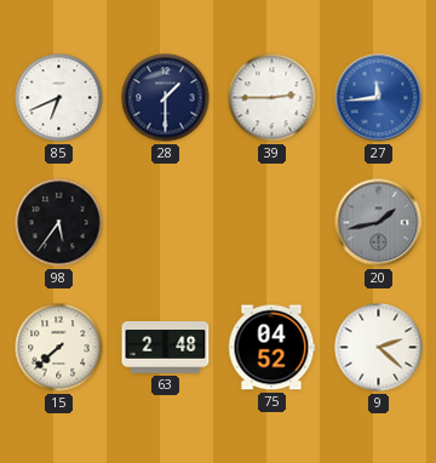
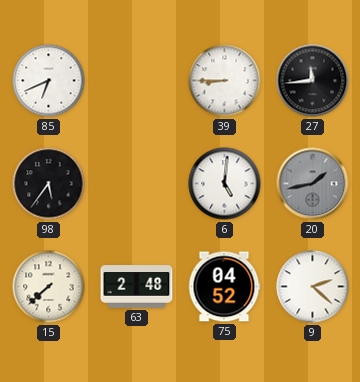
28: 1:30 -> none (166, 98)
39: 2:45 -> 8:45 (225, 81)
27 dial: blue -> black (313, 81)
6: none -> 5:01 (225, 184)
